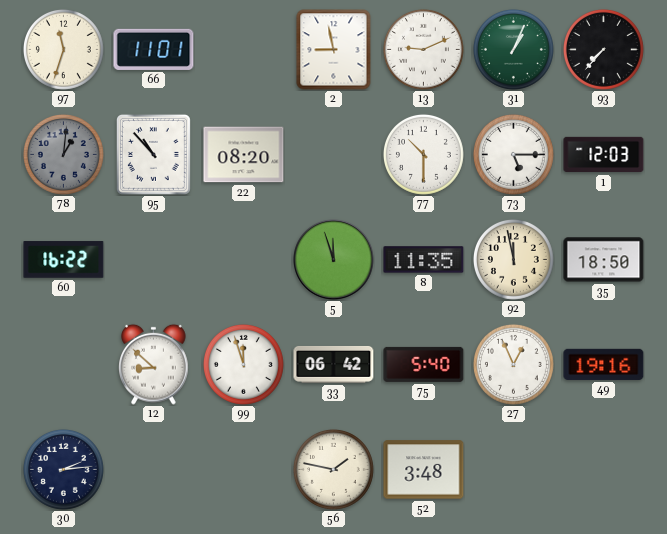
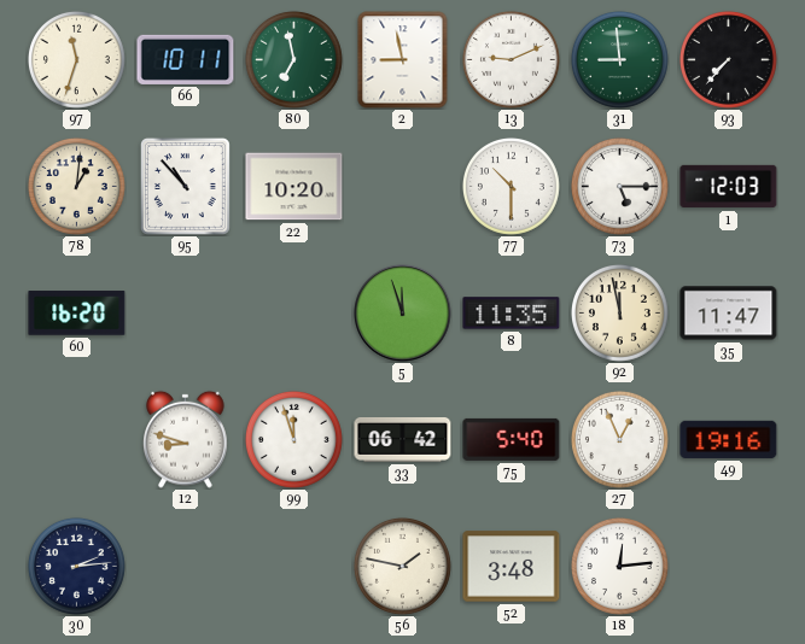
66: 11:01 -> 10:11 (186, 59)
80: none -> 6:58 (293, 59)
31: 1:04 -> 8:59 (619, 59)
78 dial: grey -> cream (76, 186)
22: 08:20 -> 10:20 (294, 187)
60: 16:22 -> 16:20 (77, 314)
35: 18:50 -> 11:47 (729, 314)
12: 8:52 -> 8:48 (186, 439)
18: none -> 12:14 (619, 566)
